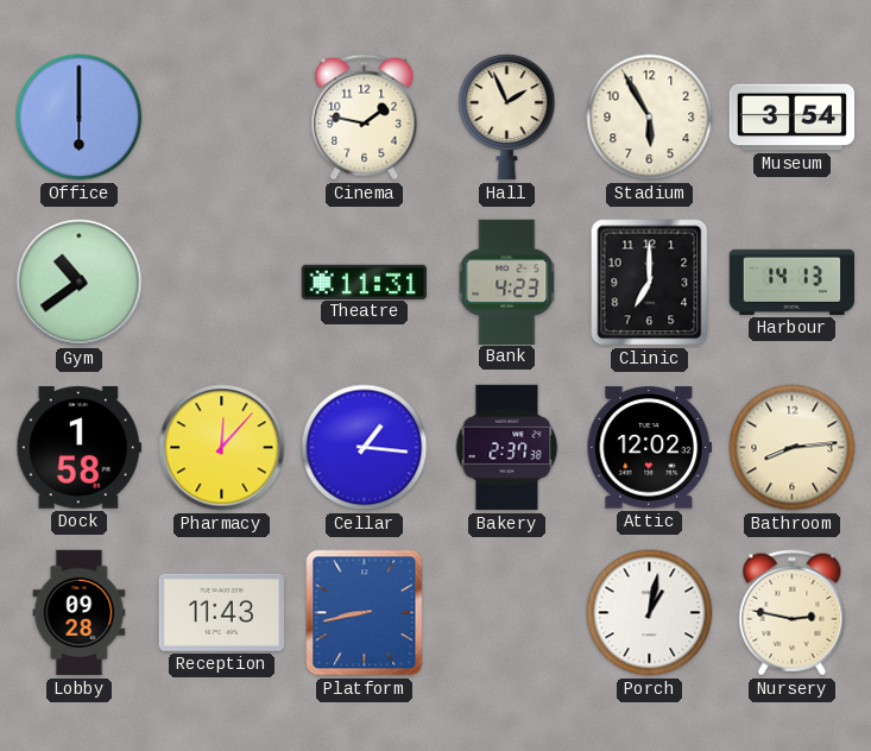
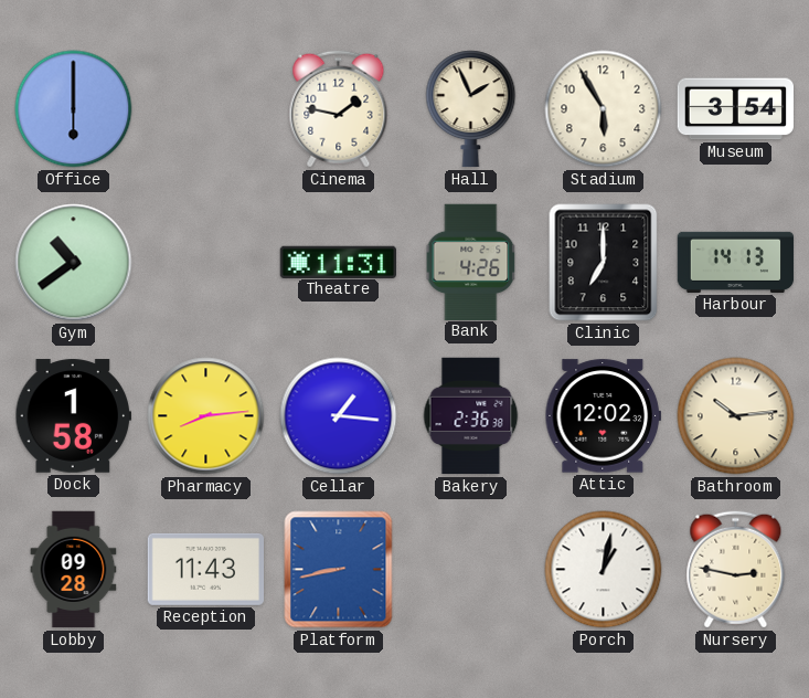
Bank: 4:23 -> 4:26 (471, 262)
Pharmacy: 12:07 -> 8:14 (206, 416)
Bakery: 2:37 -> 2:36 (471, 416)
Bathroom: 8:14 -> 10:14 (736, 416)
